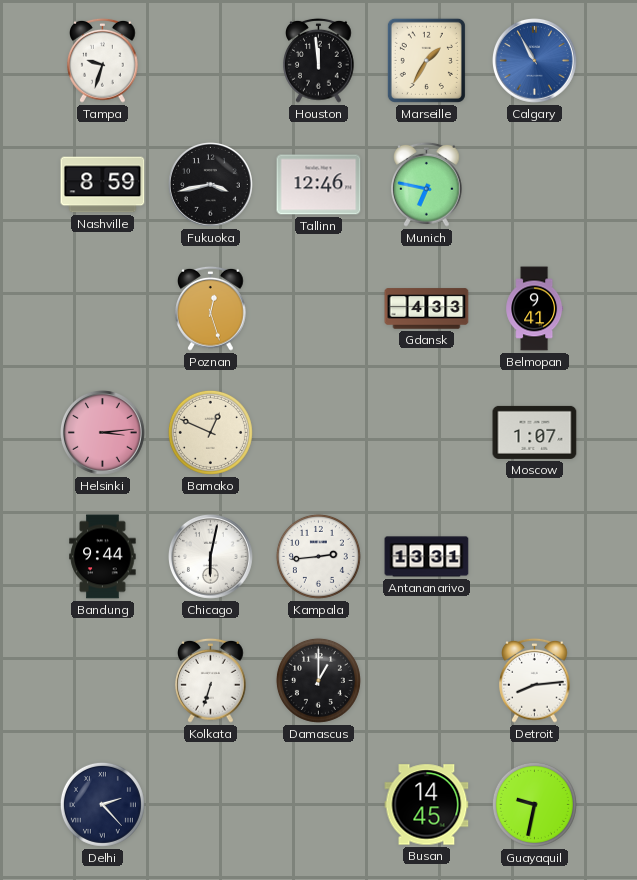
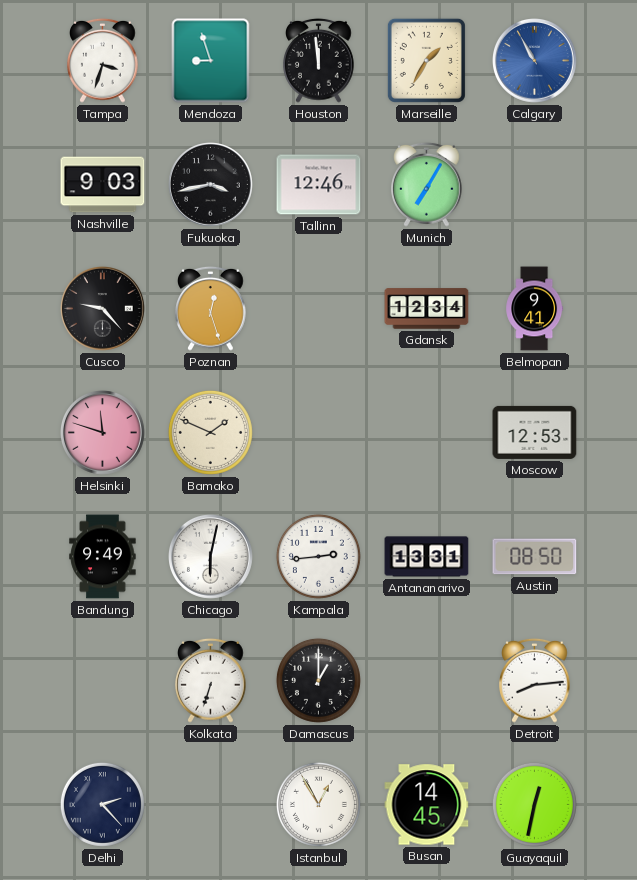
Tampa: 9:33 -> 3:33 (103, 60)
Mendoza: none -> 8:57 (211, 61)
Nashville: 8:59 -> 9:03 (103, 185)
Munich: 6:47 -> 7:05 (427, 184)
Cusco: none -> 9:23 (103, 309)
Gdansk: 4:33 -> 12:34 (427, 309)
Helsinki: 3:14 -> 11:48 (103, 433)
Bamako: 12:49 -> 1:49 (210, 432)
Moscow: 1:07 -> 12:53 (535, 432)
Bandung: 9:44 -> 9:49 (103, 557)
Austin: none -> 08:50 (535, 557)
Istanbul: none -> 12:55 (318, 804)
Guayaquil: 9:32 -> 12:32 (534, 804)
